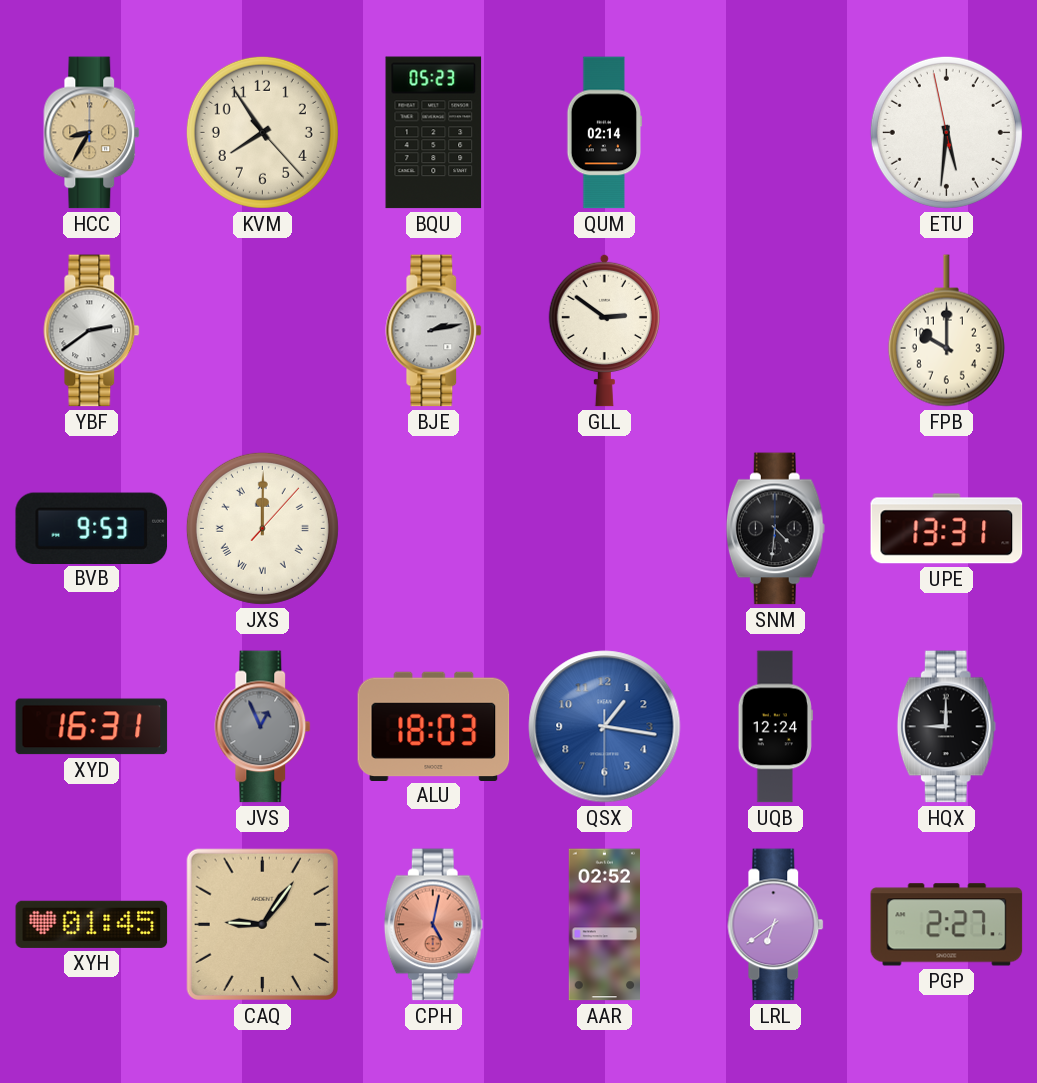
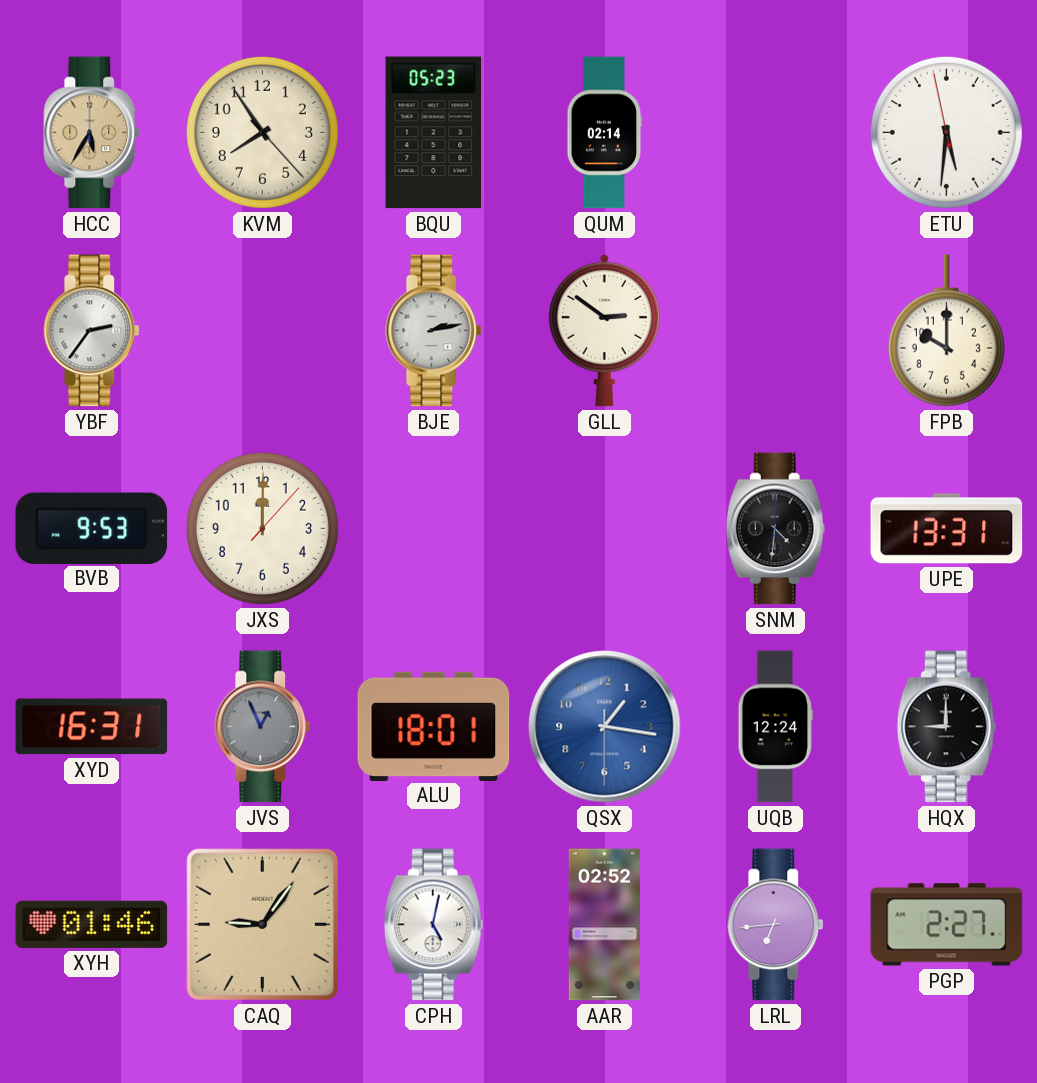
HCC: 8:35 -> 5:35 (92, 133)
YBF: 2:39 -> 2:36 (92, 331)
JXS numerals: Roman -> Arabic (262, 528)
ALU: 18:03 -> 18:01 (434, 726)
XYH: 01:45 -> 01:46 (92, 924)
CPH dial: salmon -> white (433, 925)
LRL: 6:39 -> 6:44 (776, 925)
